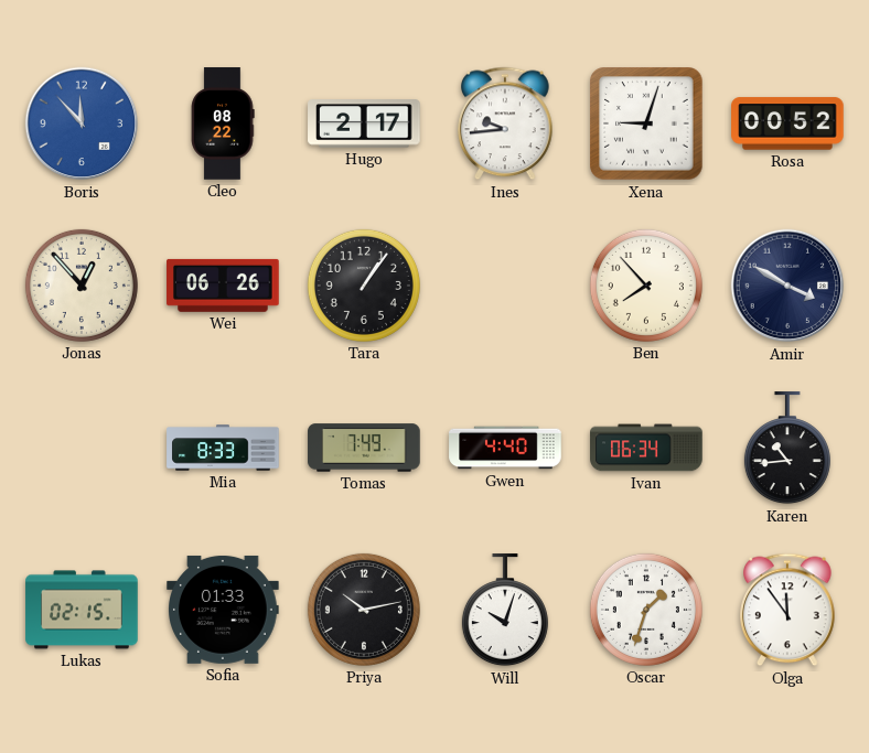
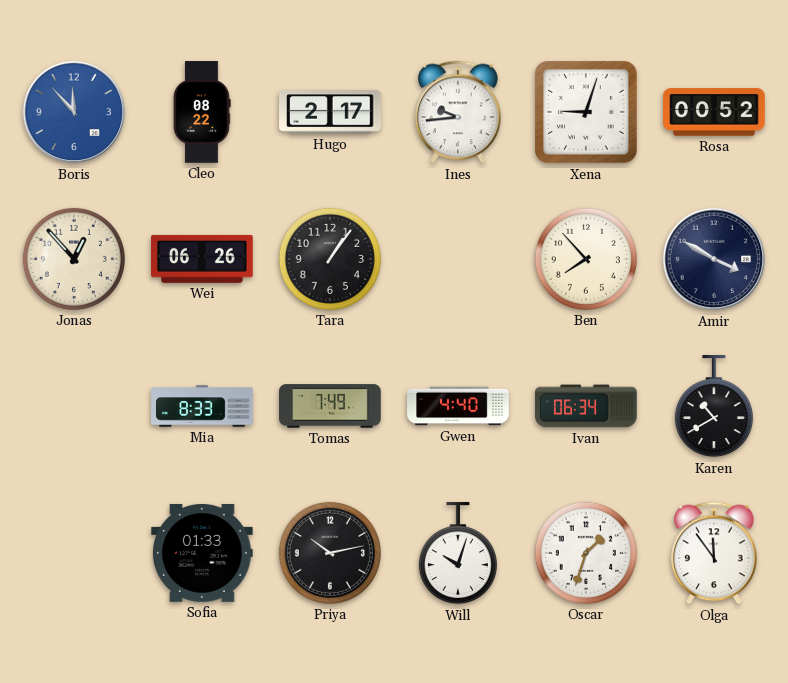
Karen: 10:44 -> 10:40 (714, 407)
Lukas: 02:15 -> none (82, 610)
